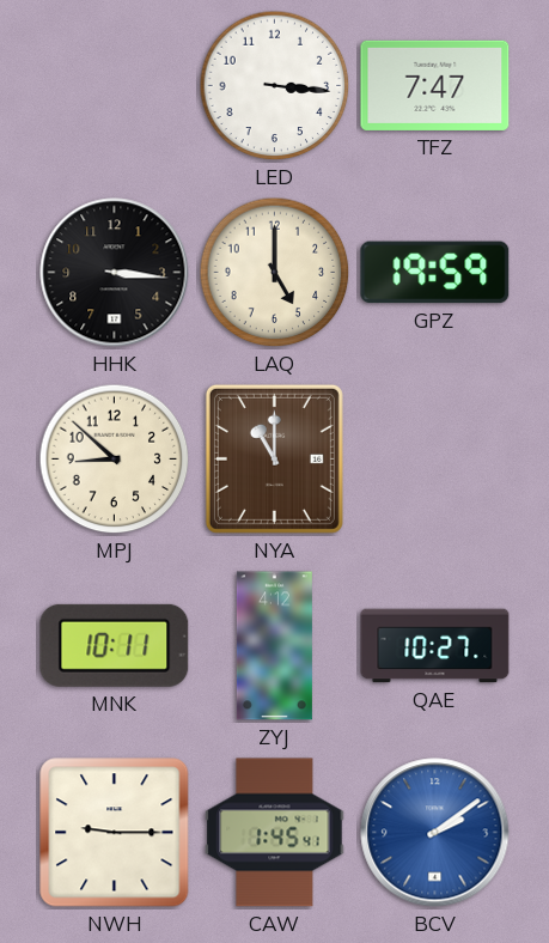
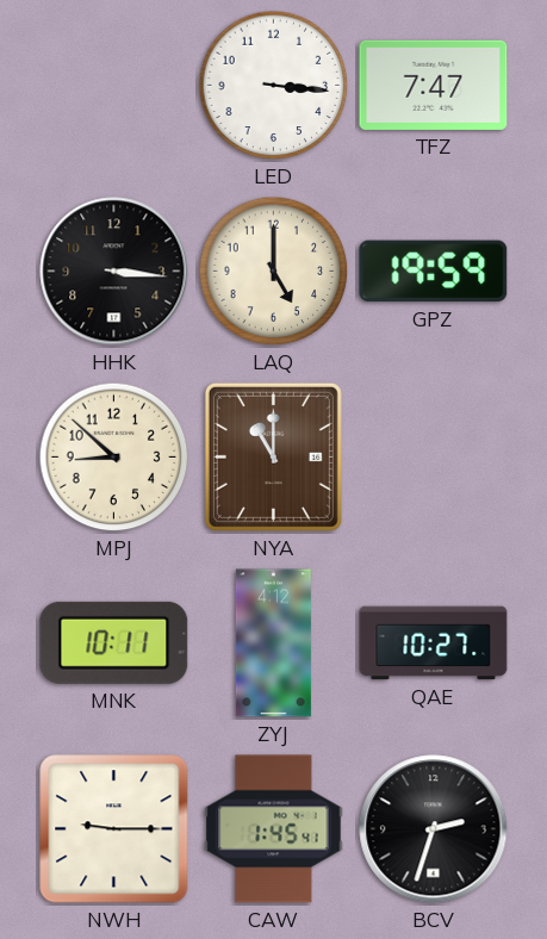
BCV: 2:09 -> 2:33 (434, 829)
BCV dial: blue -> black (434, 829)
